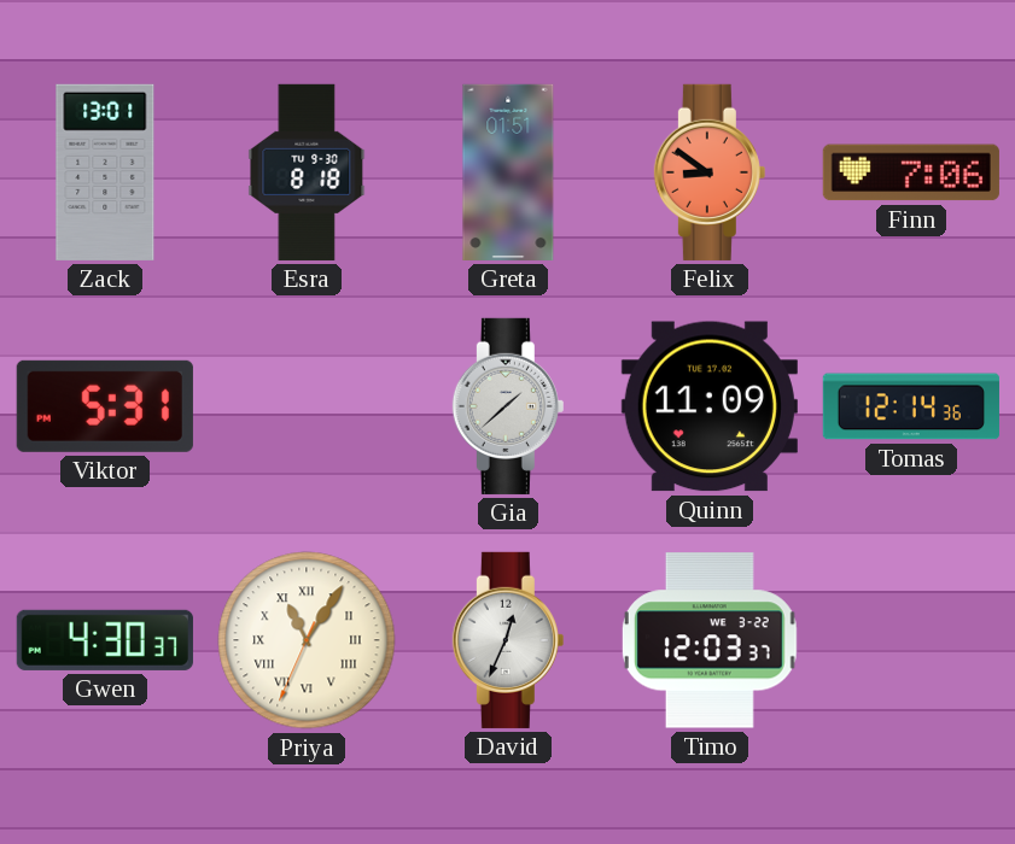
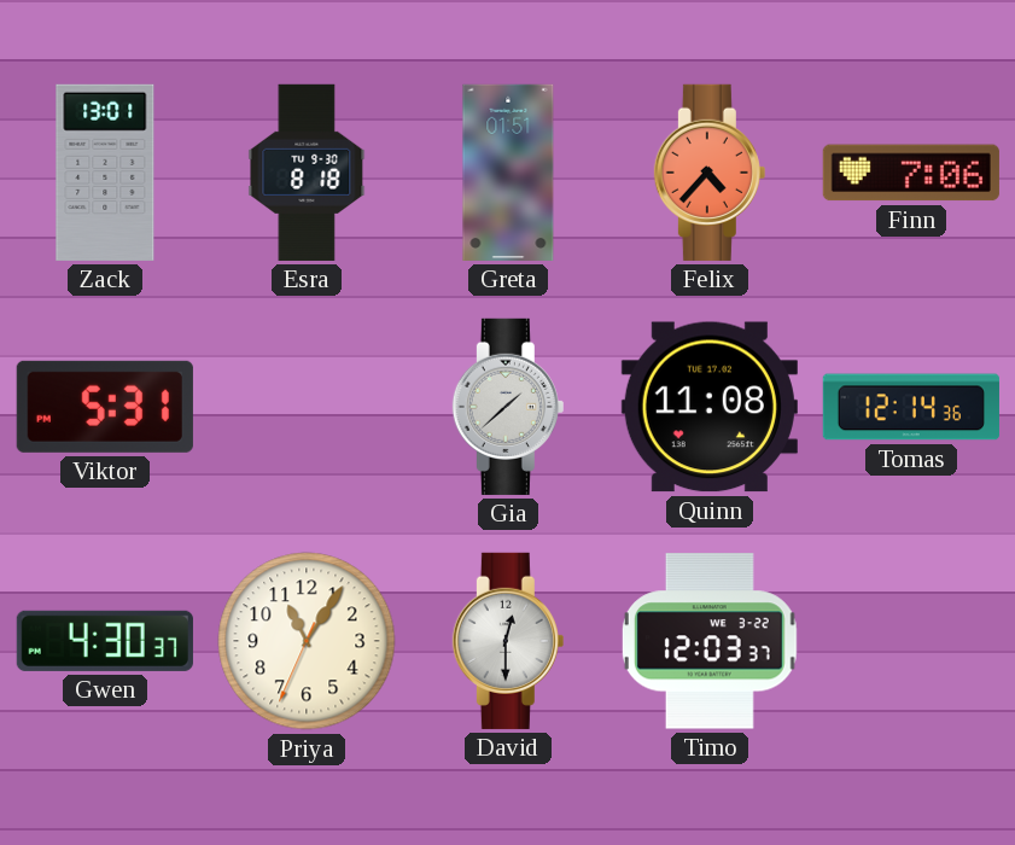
Felix: 8:51 -> 4:37 (710, 173)
Quinn: 11:09 -> 11:08 (710, 407)
Priya numerals: Roman -> Arabic (307, 641)
David: 12:34 -> 12:30 (508, 641)
